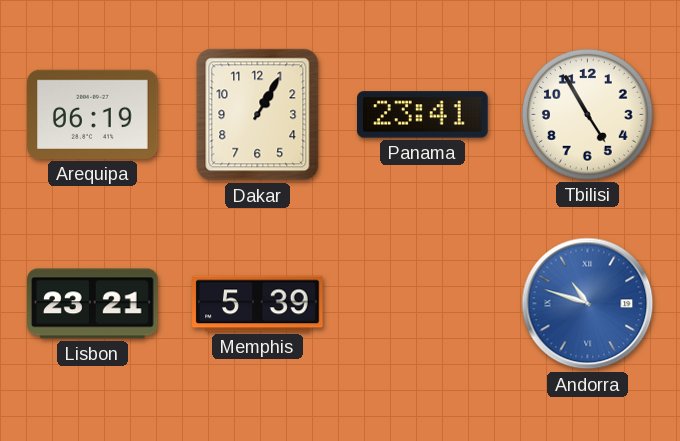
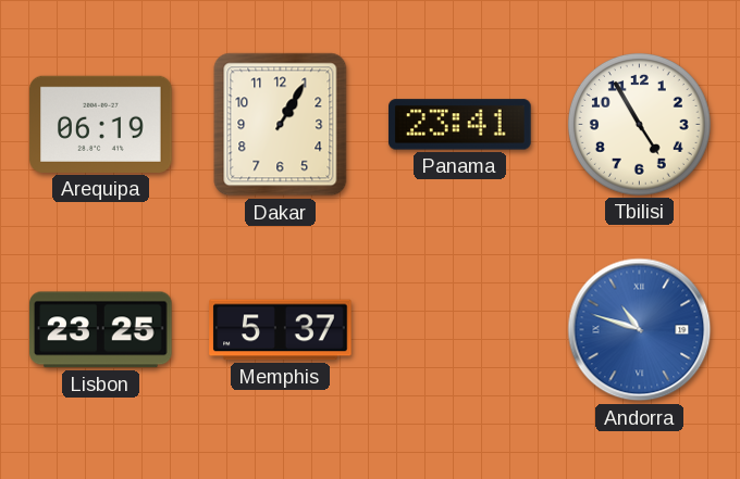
Lisbon: 23:21 -> 23:25 (101, 330)
Memphis: 5:39 -> 5:37 (281, 330)
